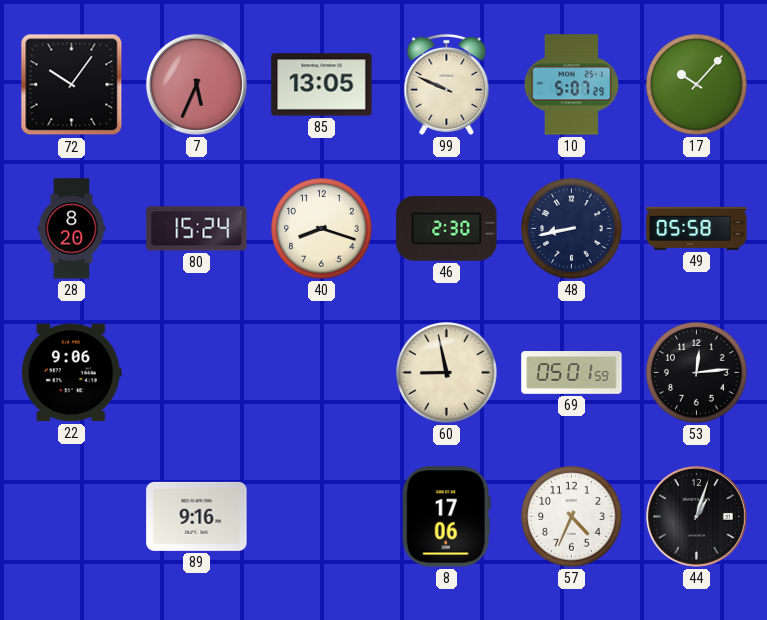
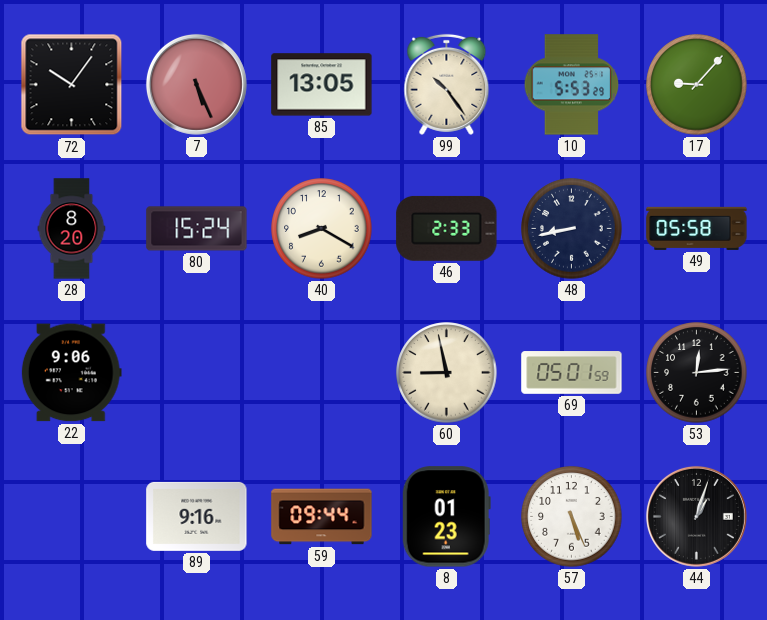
7: 5:34 -> 5:26 (196, 84)
99: 9:49 -> 10:24 (447, 84)
10: 5:07 -> 5:53 (572, 85)
17: 10:07 -> 9:07 (697, 85)
40: 8:18 -> 8:20 (322, 229)
46: 2:30 -> 2:33 (447, 228)
59: none -> 09:44 (322, 517)
8: 17:06 -> 01:23 (446, 517)
57: 4:34 -> 5:26 (572, 517)
